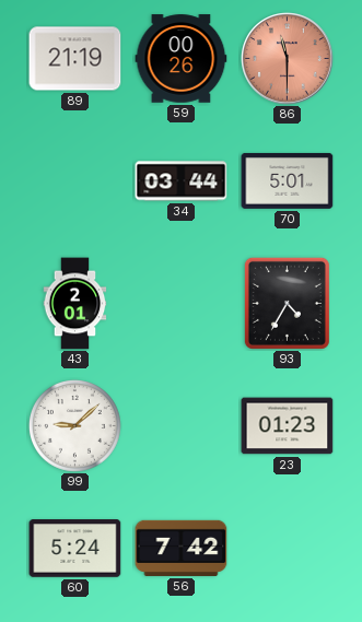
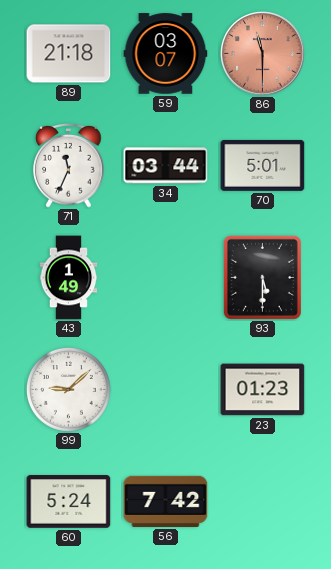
89: 21:19 -> 21:18 (69, 54)
59: 00:26 -> 03:07 (166, 54)
71: none -> 11:34 (69, 166)
43: 2:01 -> 1:49 (69, 278)
93: 4:35 -> 5:30 (262, 277)
